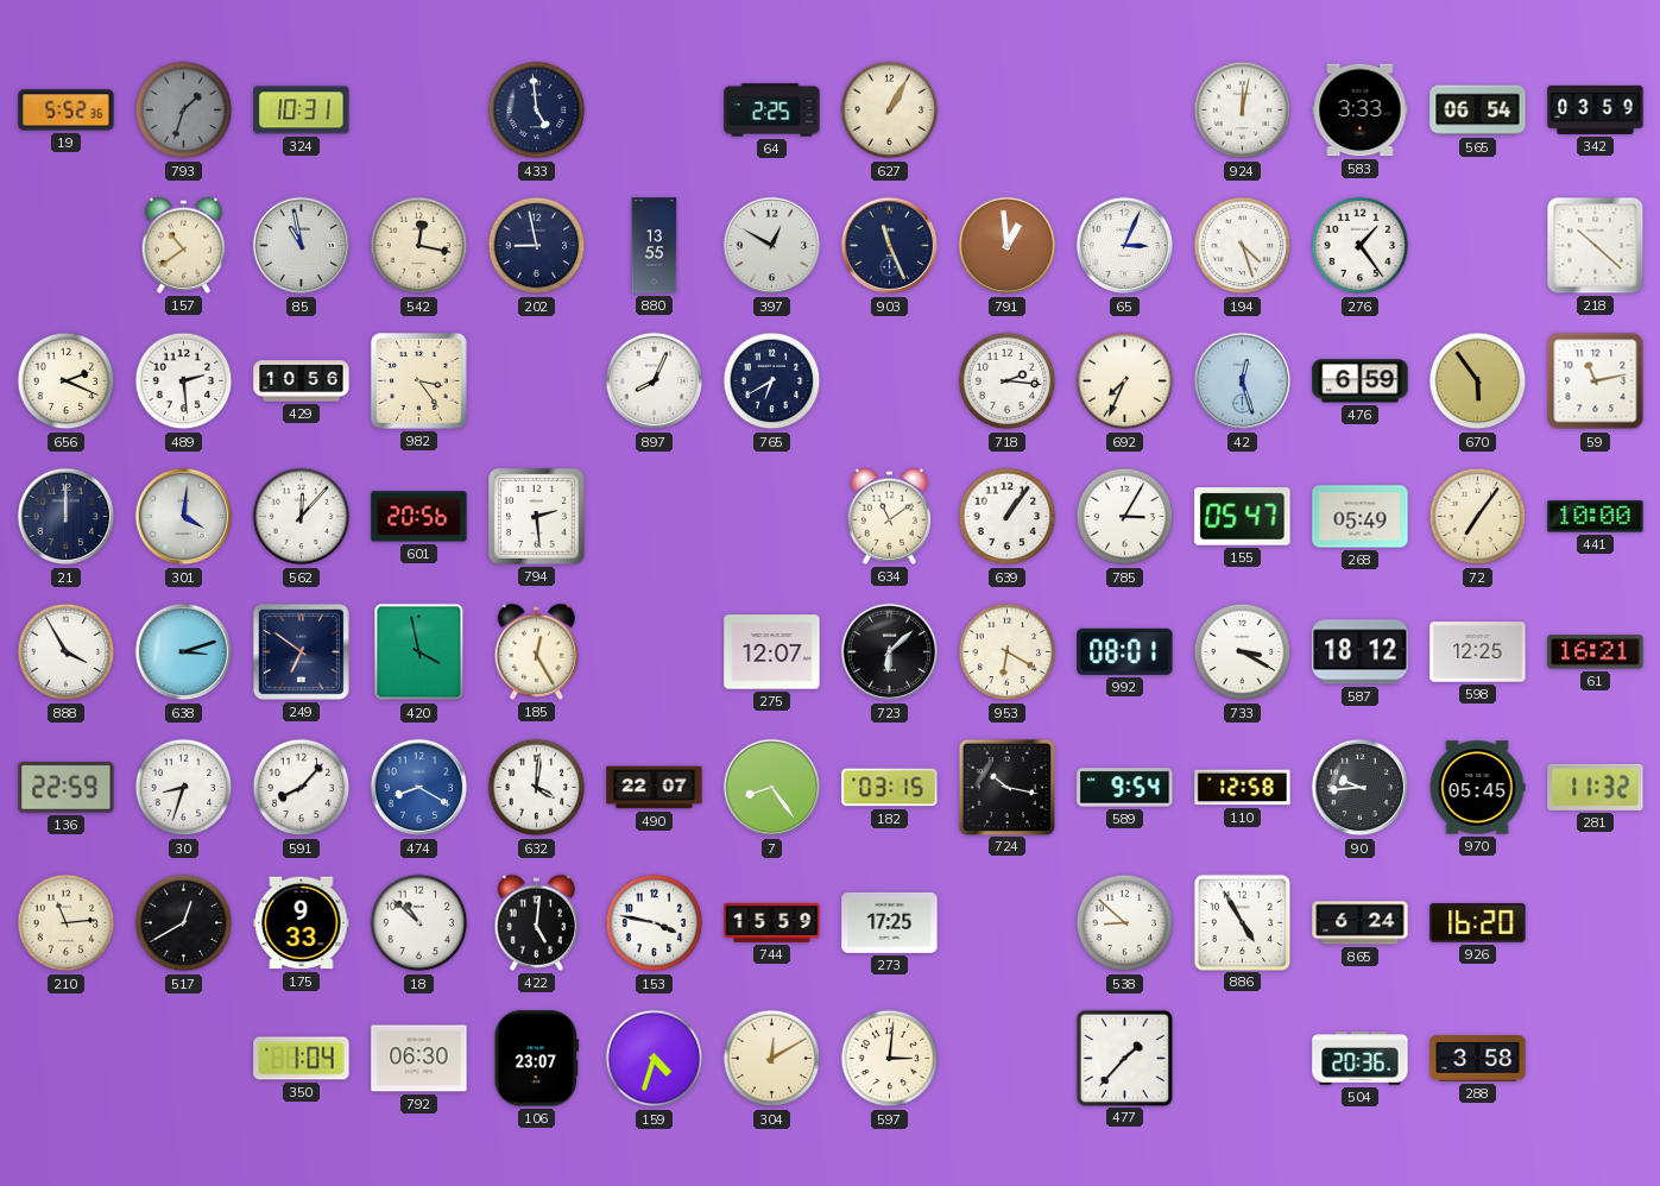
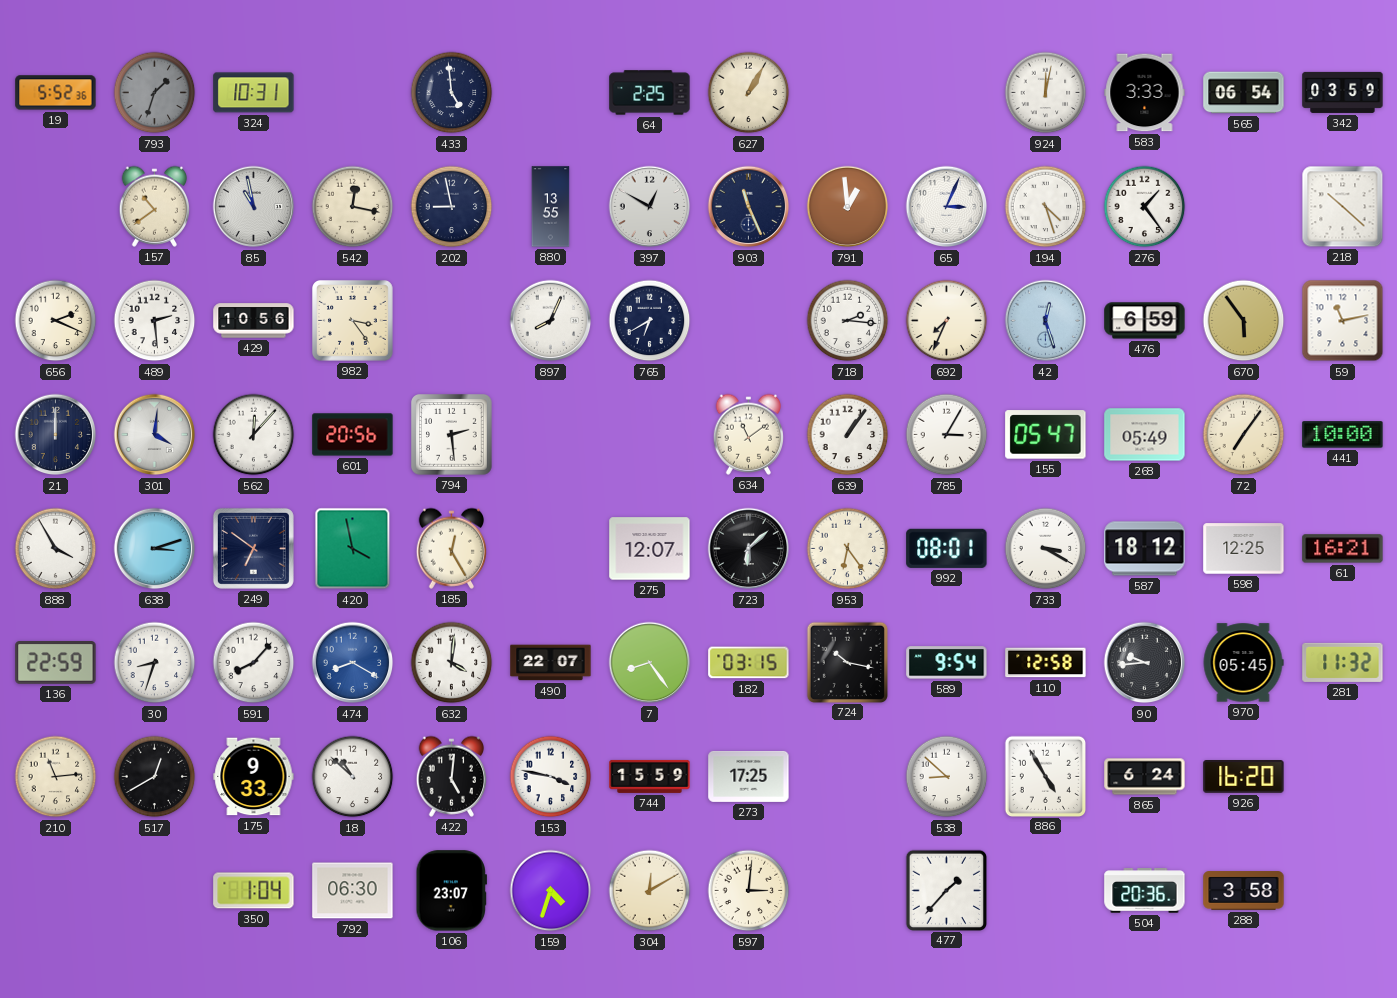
953: 6:20 -> 6:24 (848, 549)
